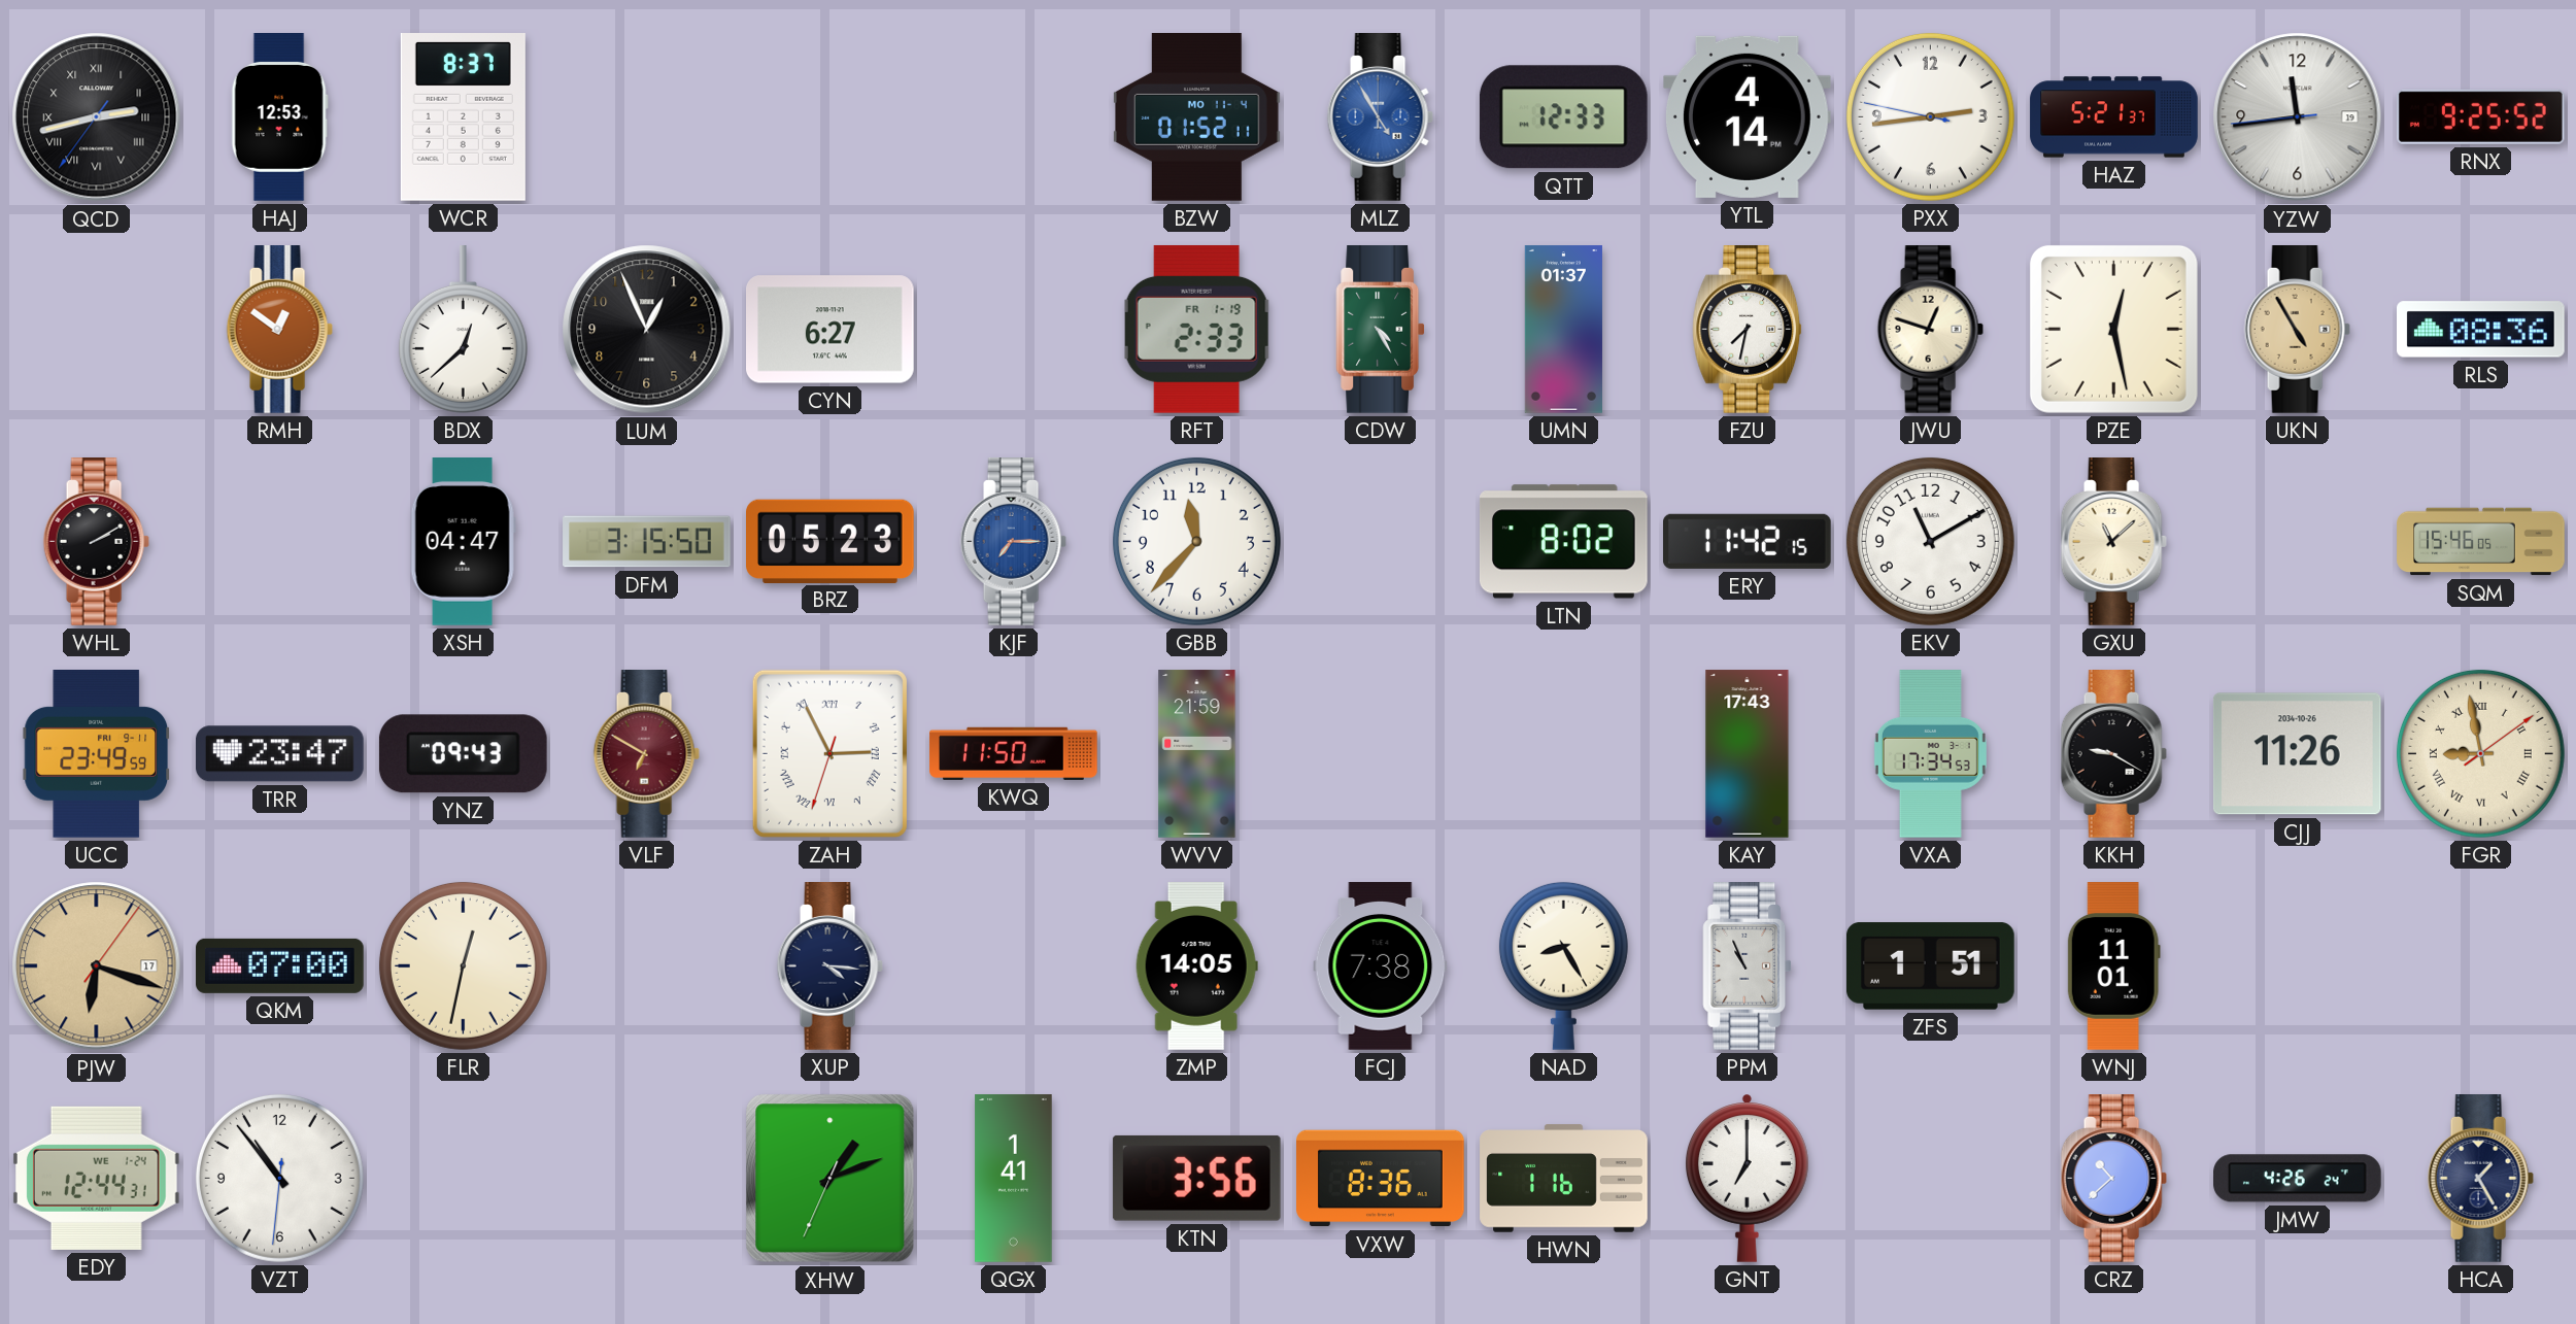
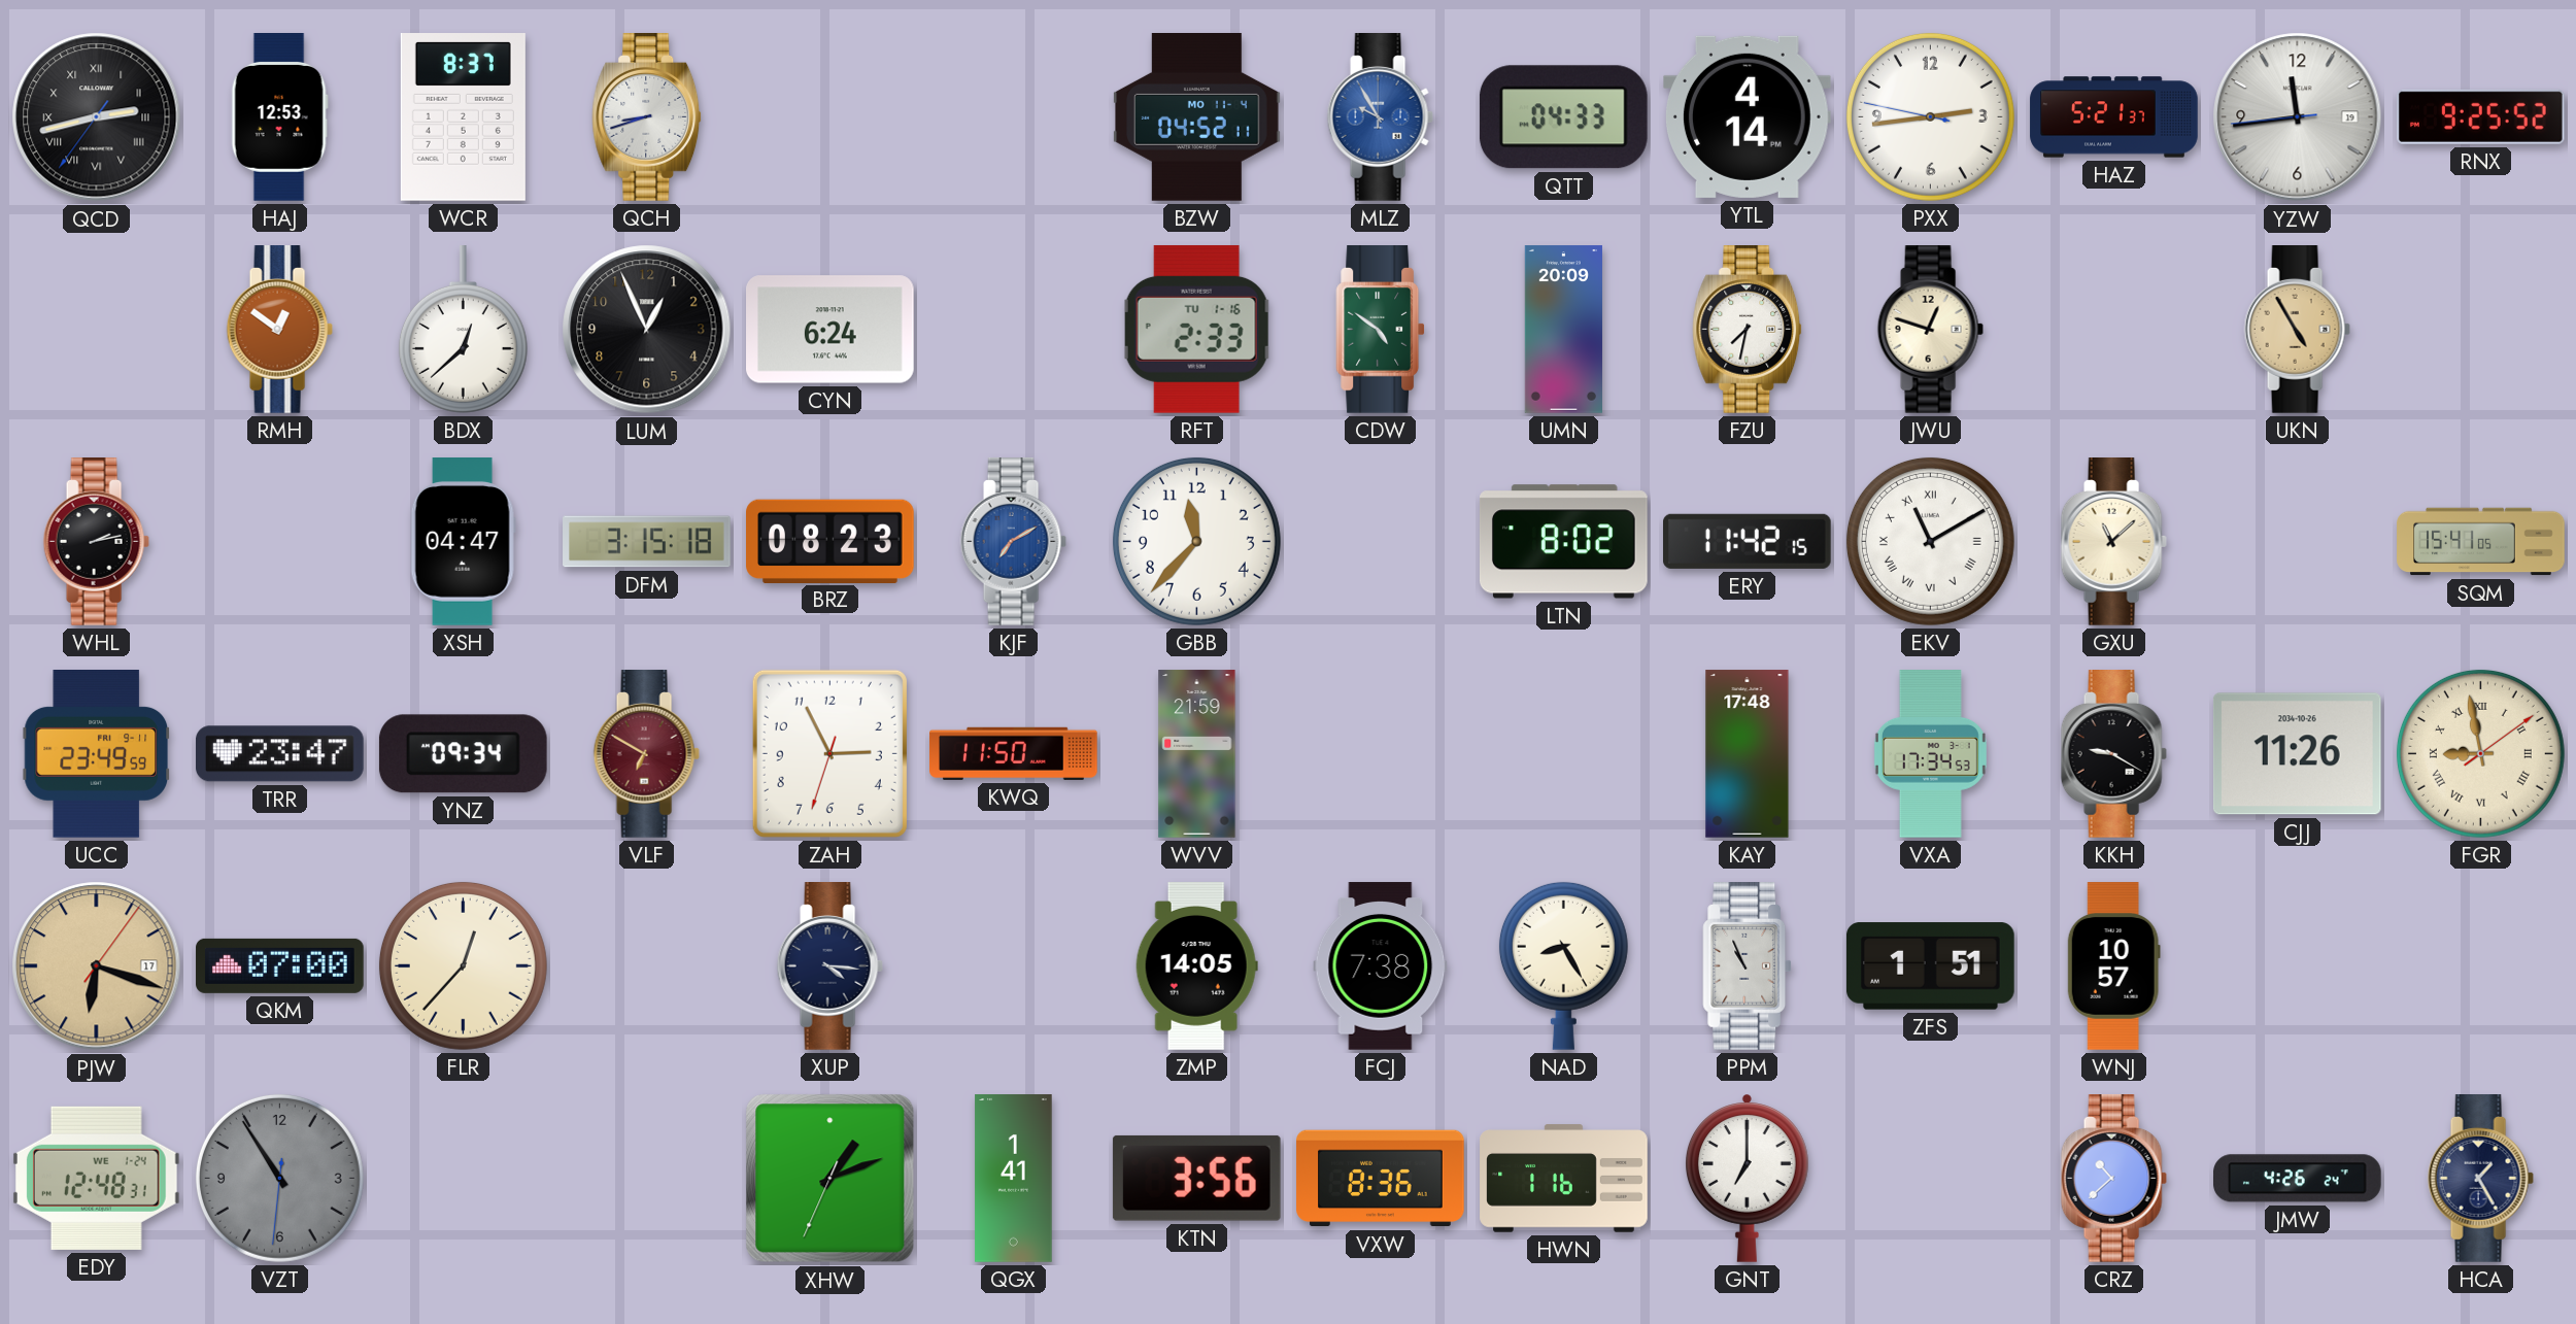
QCH: none -> 8:42 (647, 117)
BZW: 01:52 -> 04:52 (1197, 117)
MLZ: 4:55 -> 9:55 (1380, 117)
QTT: 12:33 -> 04:33 (1563, 117)
CYN: 6:27 -> 6:24 (831, 330)
RFT date: FR 1-19 -> TU 1-16 (1196, 329)
CDW: 4:25 -> 4:51 (1381, 330)
UMN: 01:37 -> 20:09 (1563, 330)
PZE: 12:28 -> none (2113, 329)
RLS: 08:36 -> none (2481, 330)
WHL: 2:10 -> 2:13 (96, 542)
DFM: 3:15:50 -> 3:15:18 (647, 542)
BRZ: 05:23 -> 08:23 (831, 541)
KJF: 7:15 -> 7:10 (1013, 542)
EKV numerals: Arabic -> Roman (1930, 541)
SQM: 15:46 -> 15:41 (2481, 542)
YNZ: 09:43 -> 09:34 (463, 754)
ZAH numerals: Roman -> Arabic (829, 753)
KAY: 17:43 -> 17:48 (1748, 754)
FLR: 12:32 -> 12:37 (463, 965)
WNJ: 11:01 -> 10:57 (2113, 966)
EDY: 12:44 -> 12:48 (96, 1178)
VZT: 10:53 -> 10:54 (279, 1178)
VZT dial: white -> grey (279, 1178)
